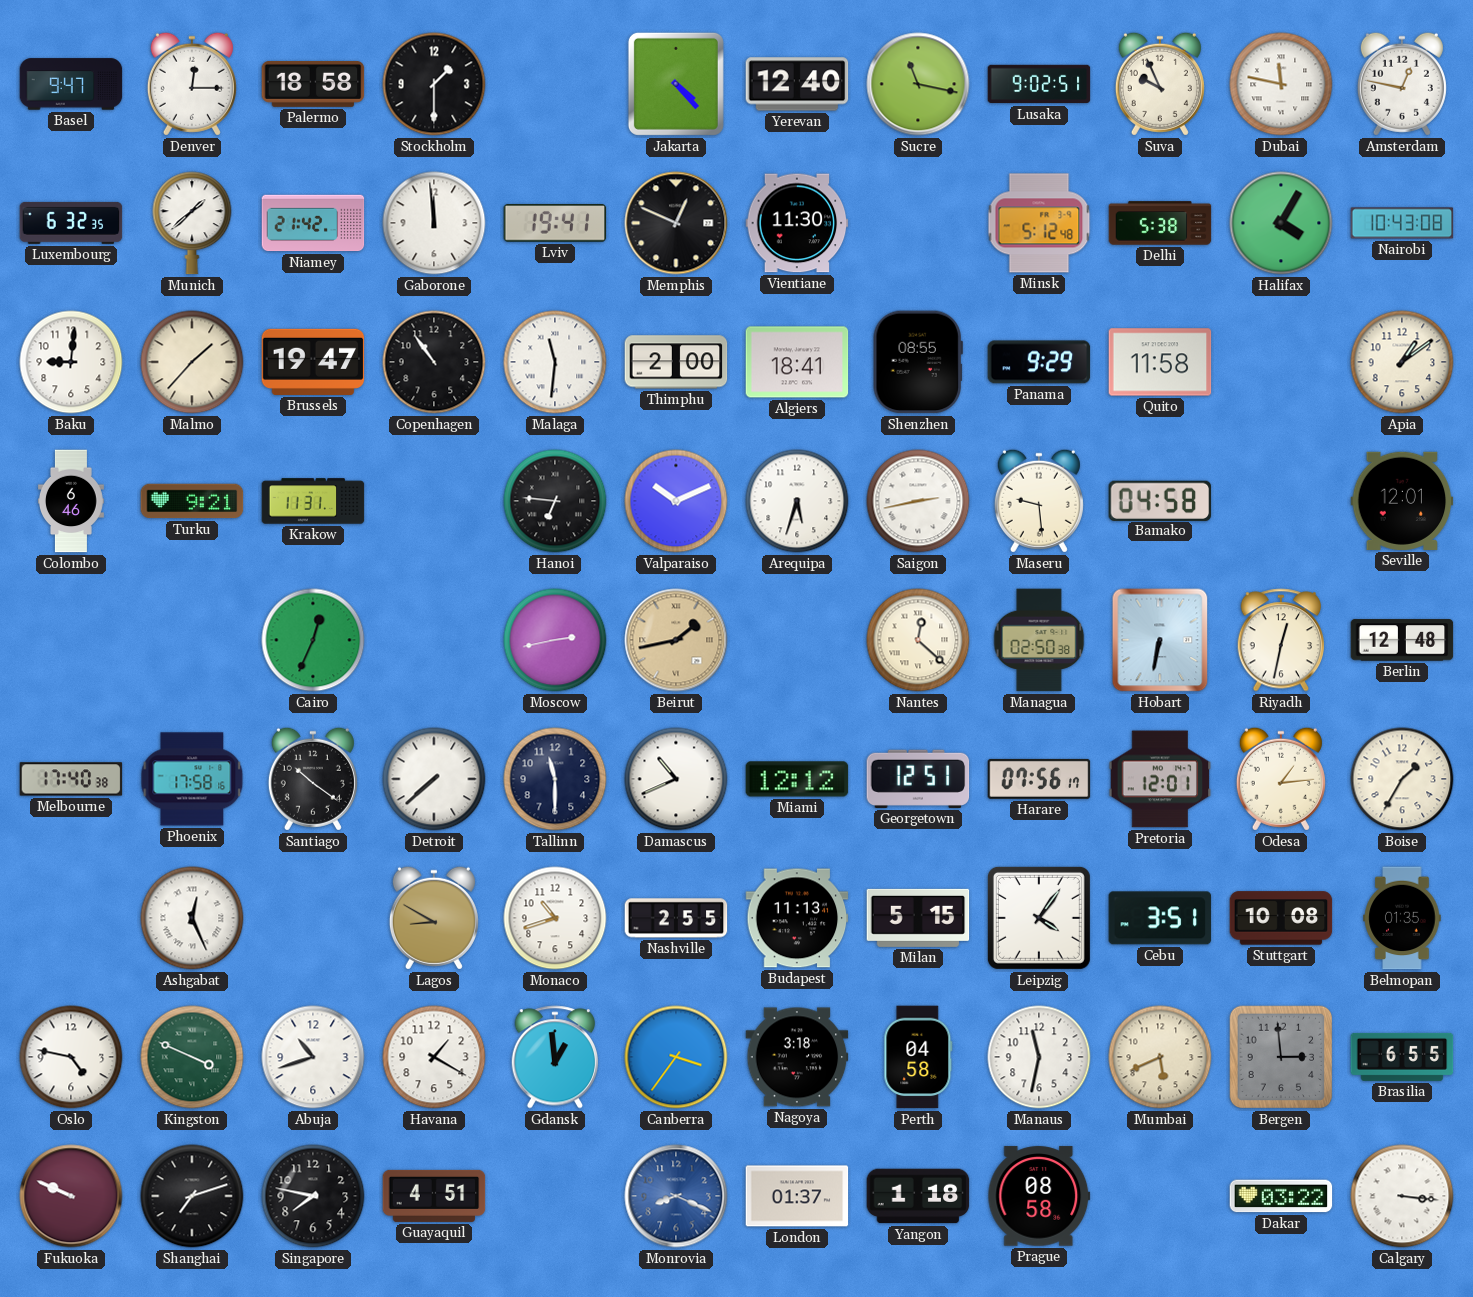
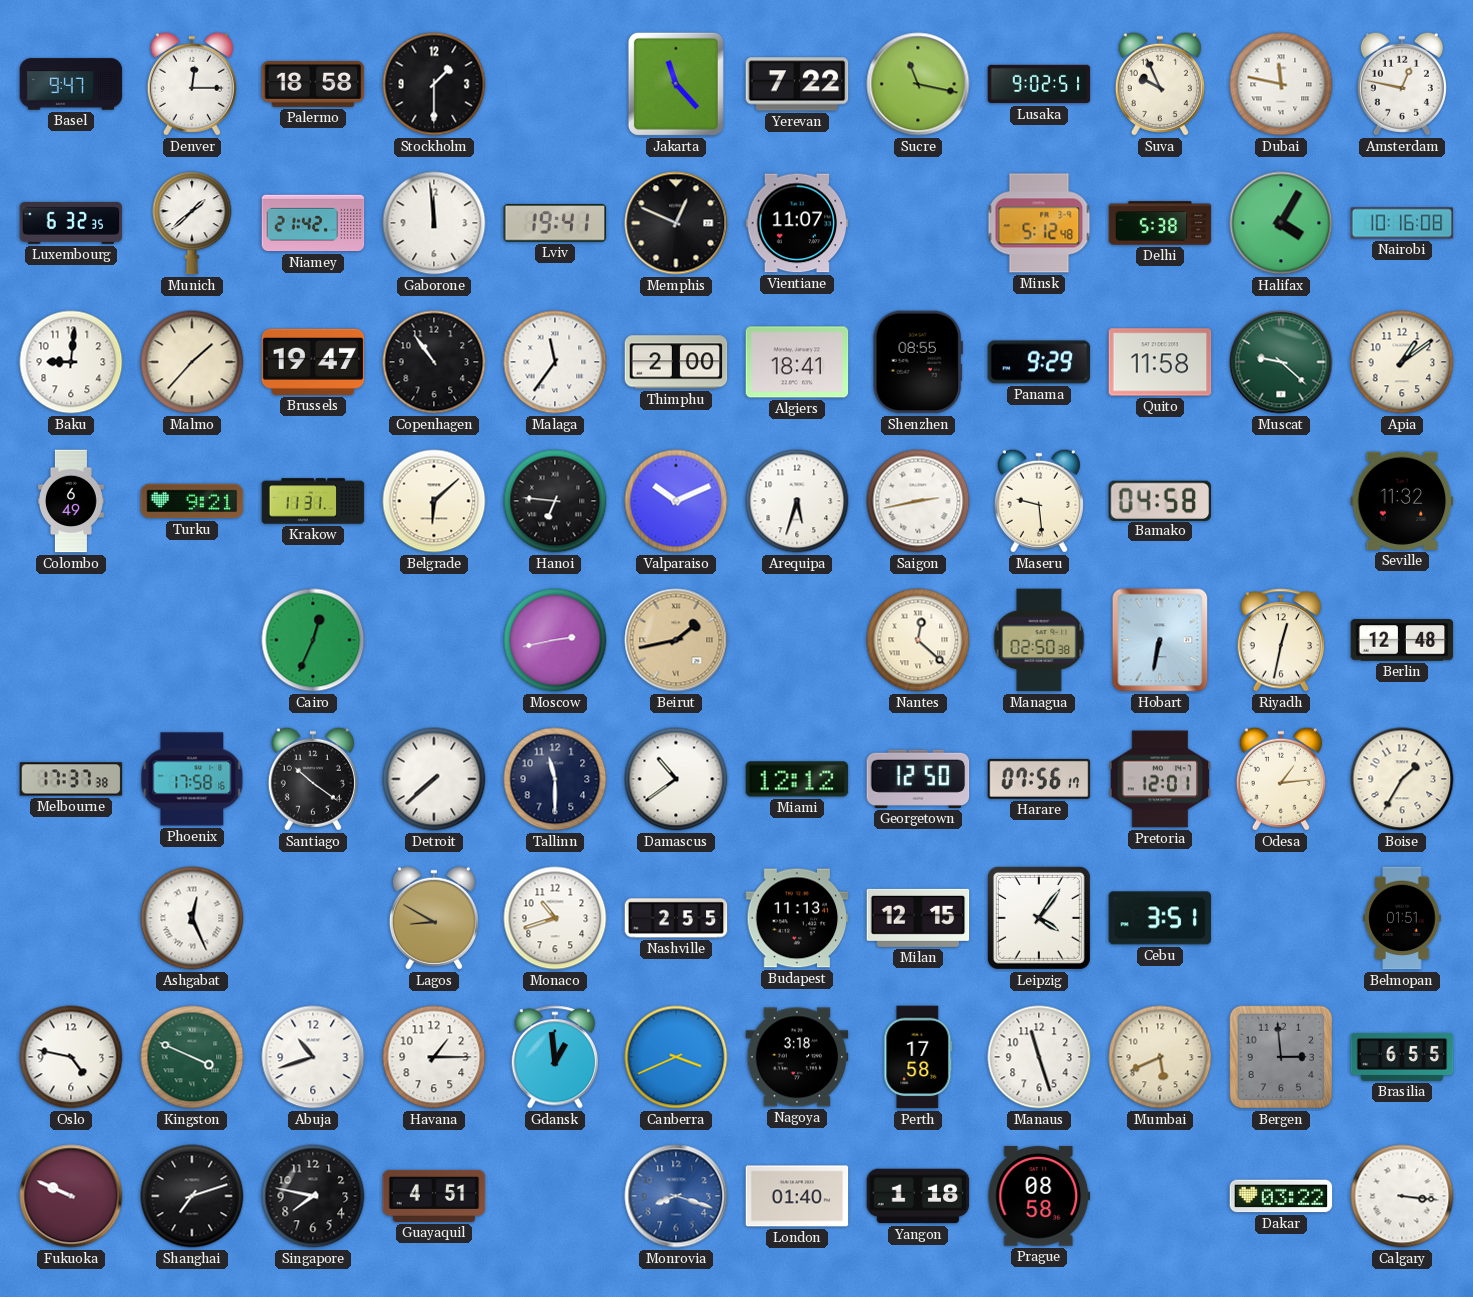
Jakarta: 4:23 -> 11:23 (676, 84)
Yerevan: 12:40 -> 7:22 (797, 84)
Vientiane: 11:30 -> 11:07 (797, 223)
Nairobi: 10:43 -> 10:16 (1402, 223)
Malaga: 11:31 -> 11:36 (555, 362)
Muscat: none -> 9:22 (1281, 362)
Colombo: 6:46 -> 6:49 (71, 501)
Belgrade: none -> 6:08 (434, 501)
Seville: 12:01 -> 11:32 (1402, 501)
Melbourne: 17:40 -> 17:37 (71, 779)
Damascus: 10:41 -> 10:39 (676, 779)
Georgetown: 12:51 -> 12:50 (918, 779)
Milan: 5:15 -> 12:15 (918, 918)
Stuttgart: 10:08 -> none (1281, 918)
Belmopan: 01:35 -> 01:51 (1402, 918)
Havana: 1:20 -> 1:15 (434, 1057)
Canberra: 3:36 -> 3:41 (676, 1057)
Perth: 04:58 -> 17:58 (918, 1057)
Manaus: 11:32 -> 11:27 (1039, 1057)
Monrovia: 8:19 -> 8:18 (676, 1196)
London: 01:37 -> 01:40 (797, 1196)
